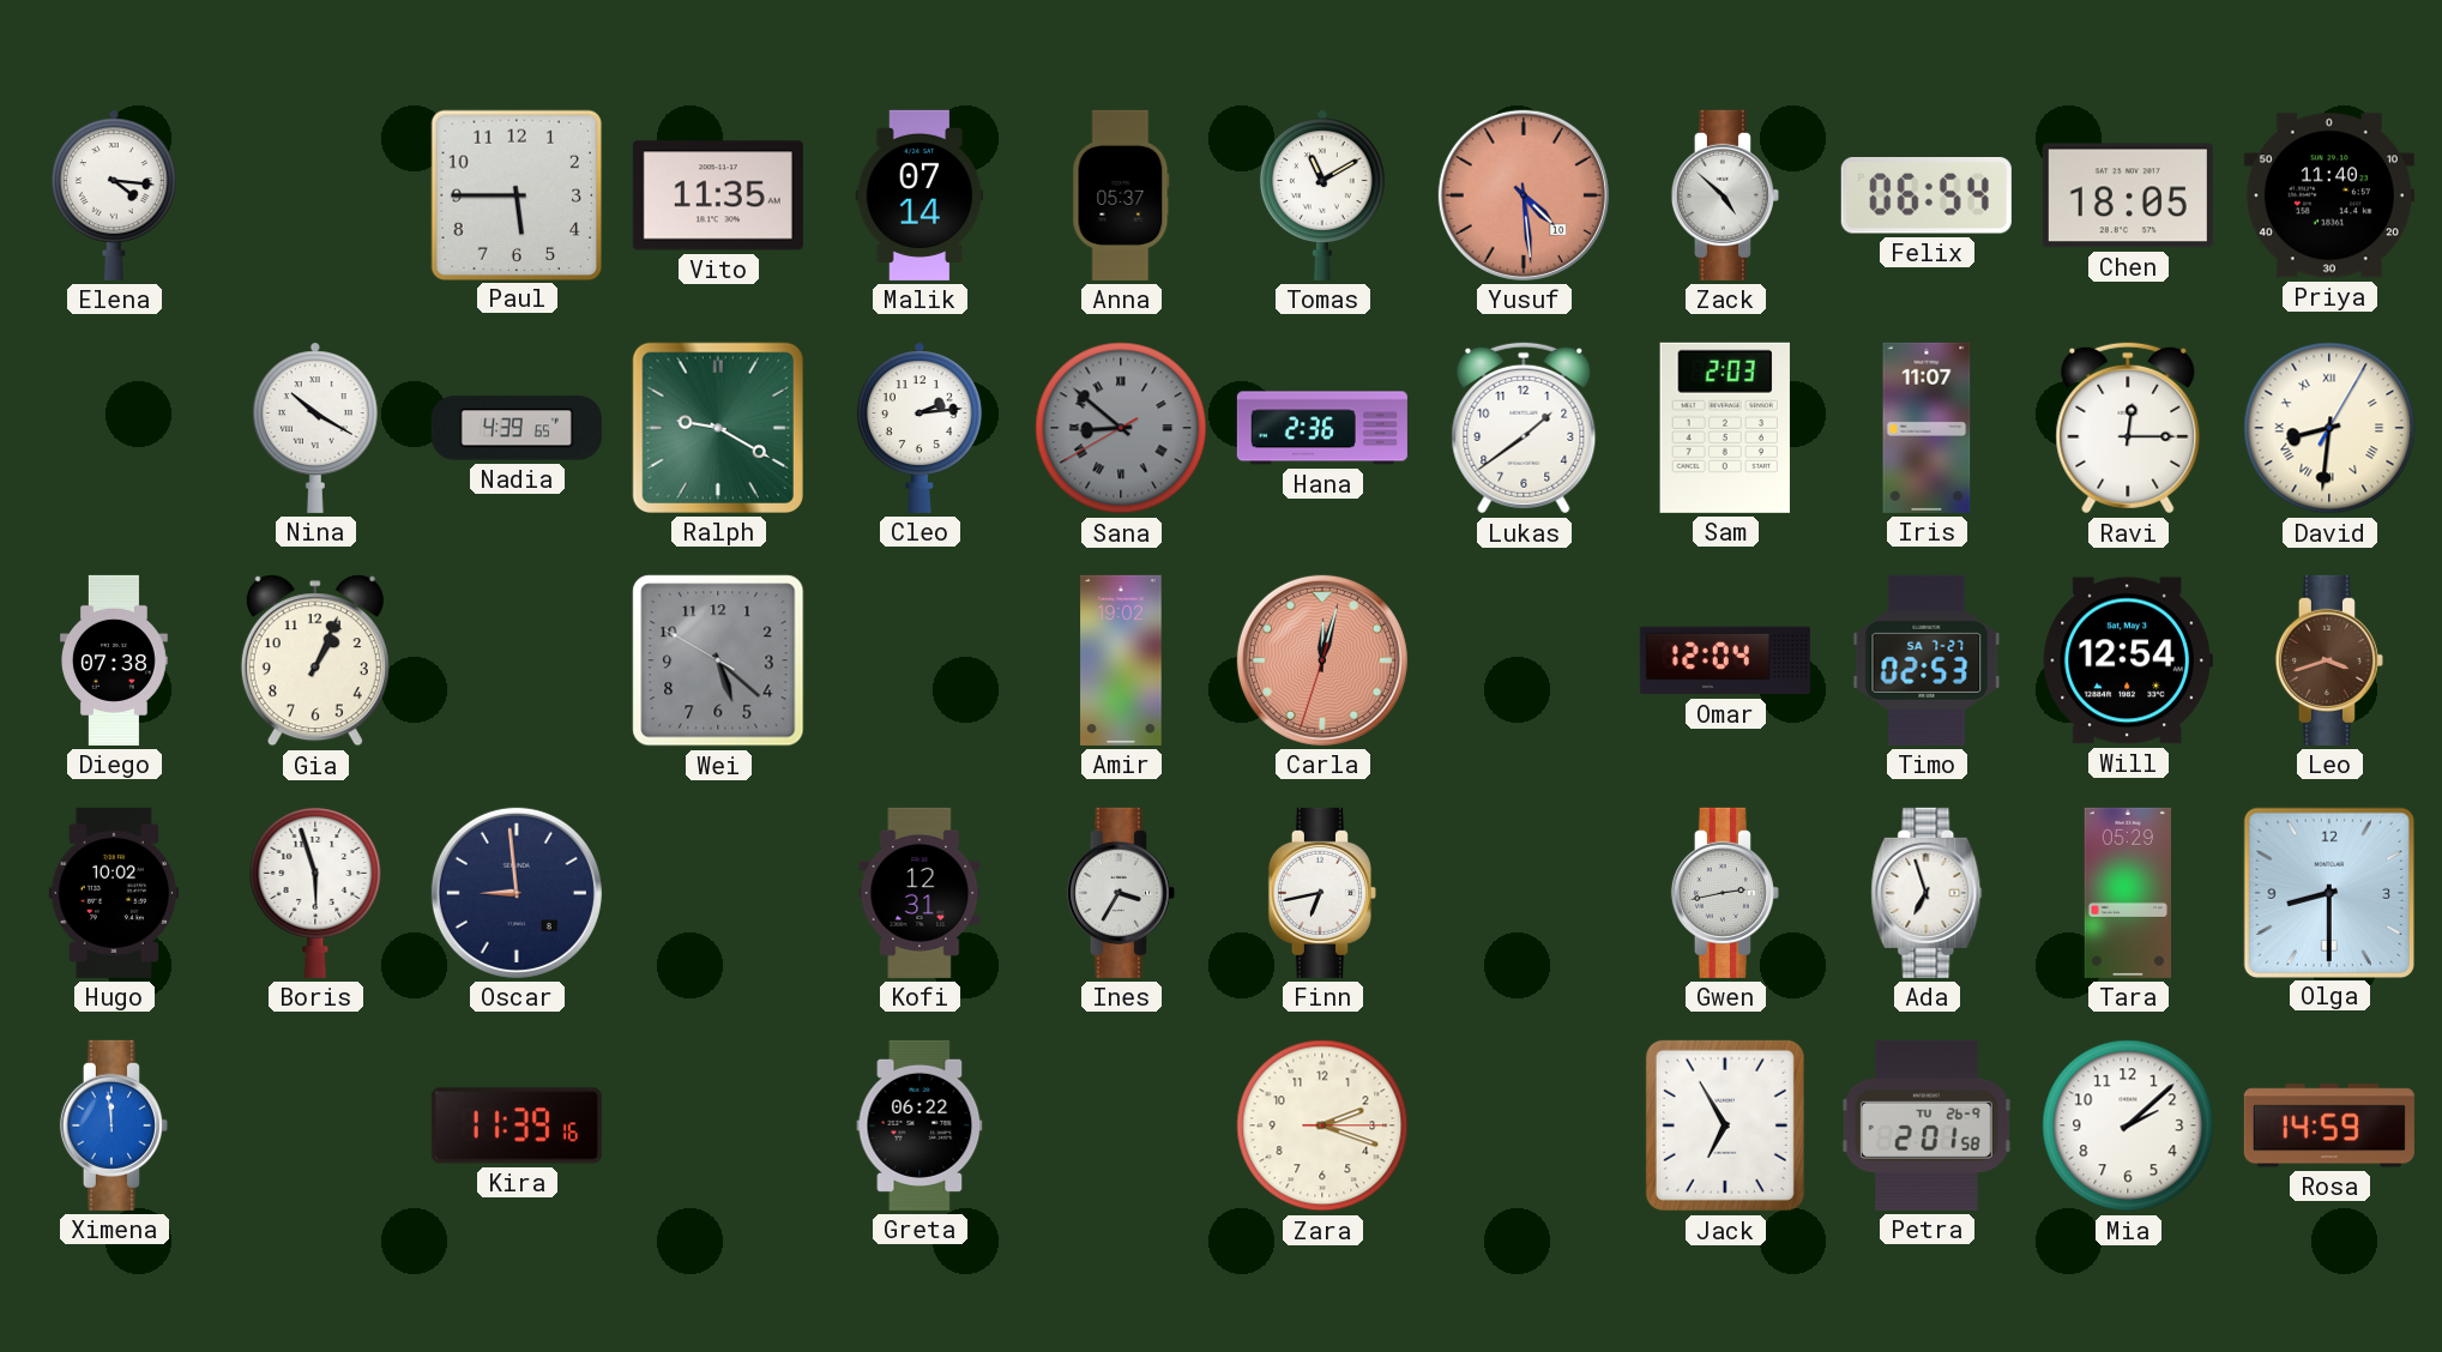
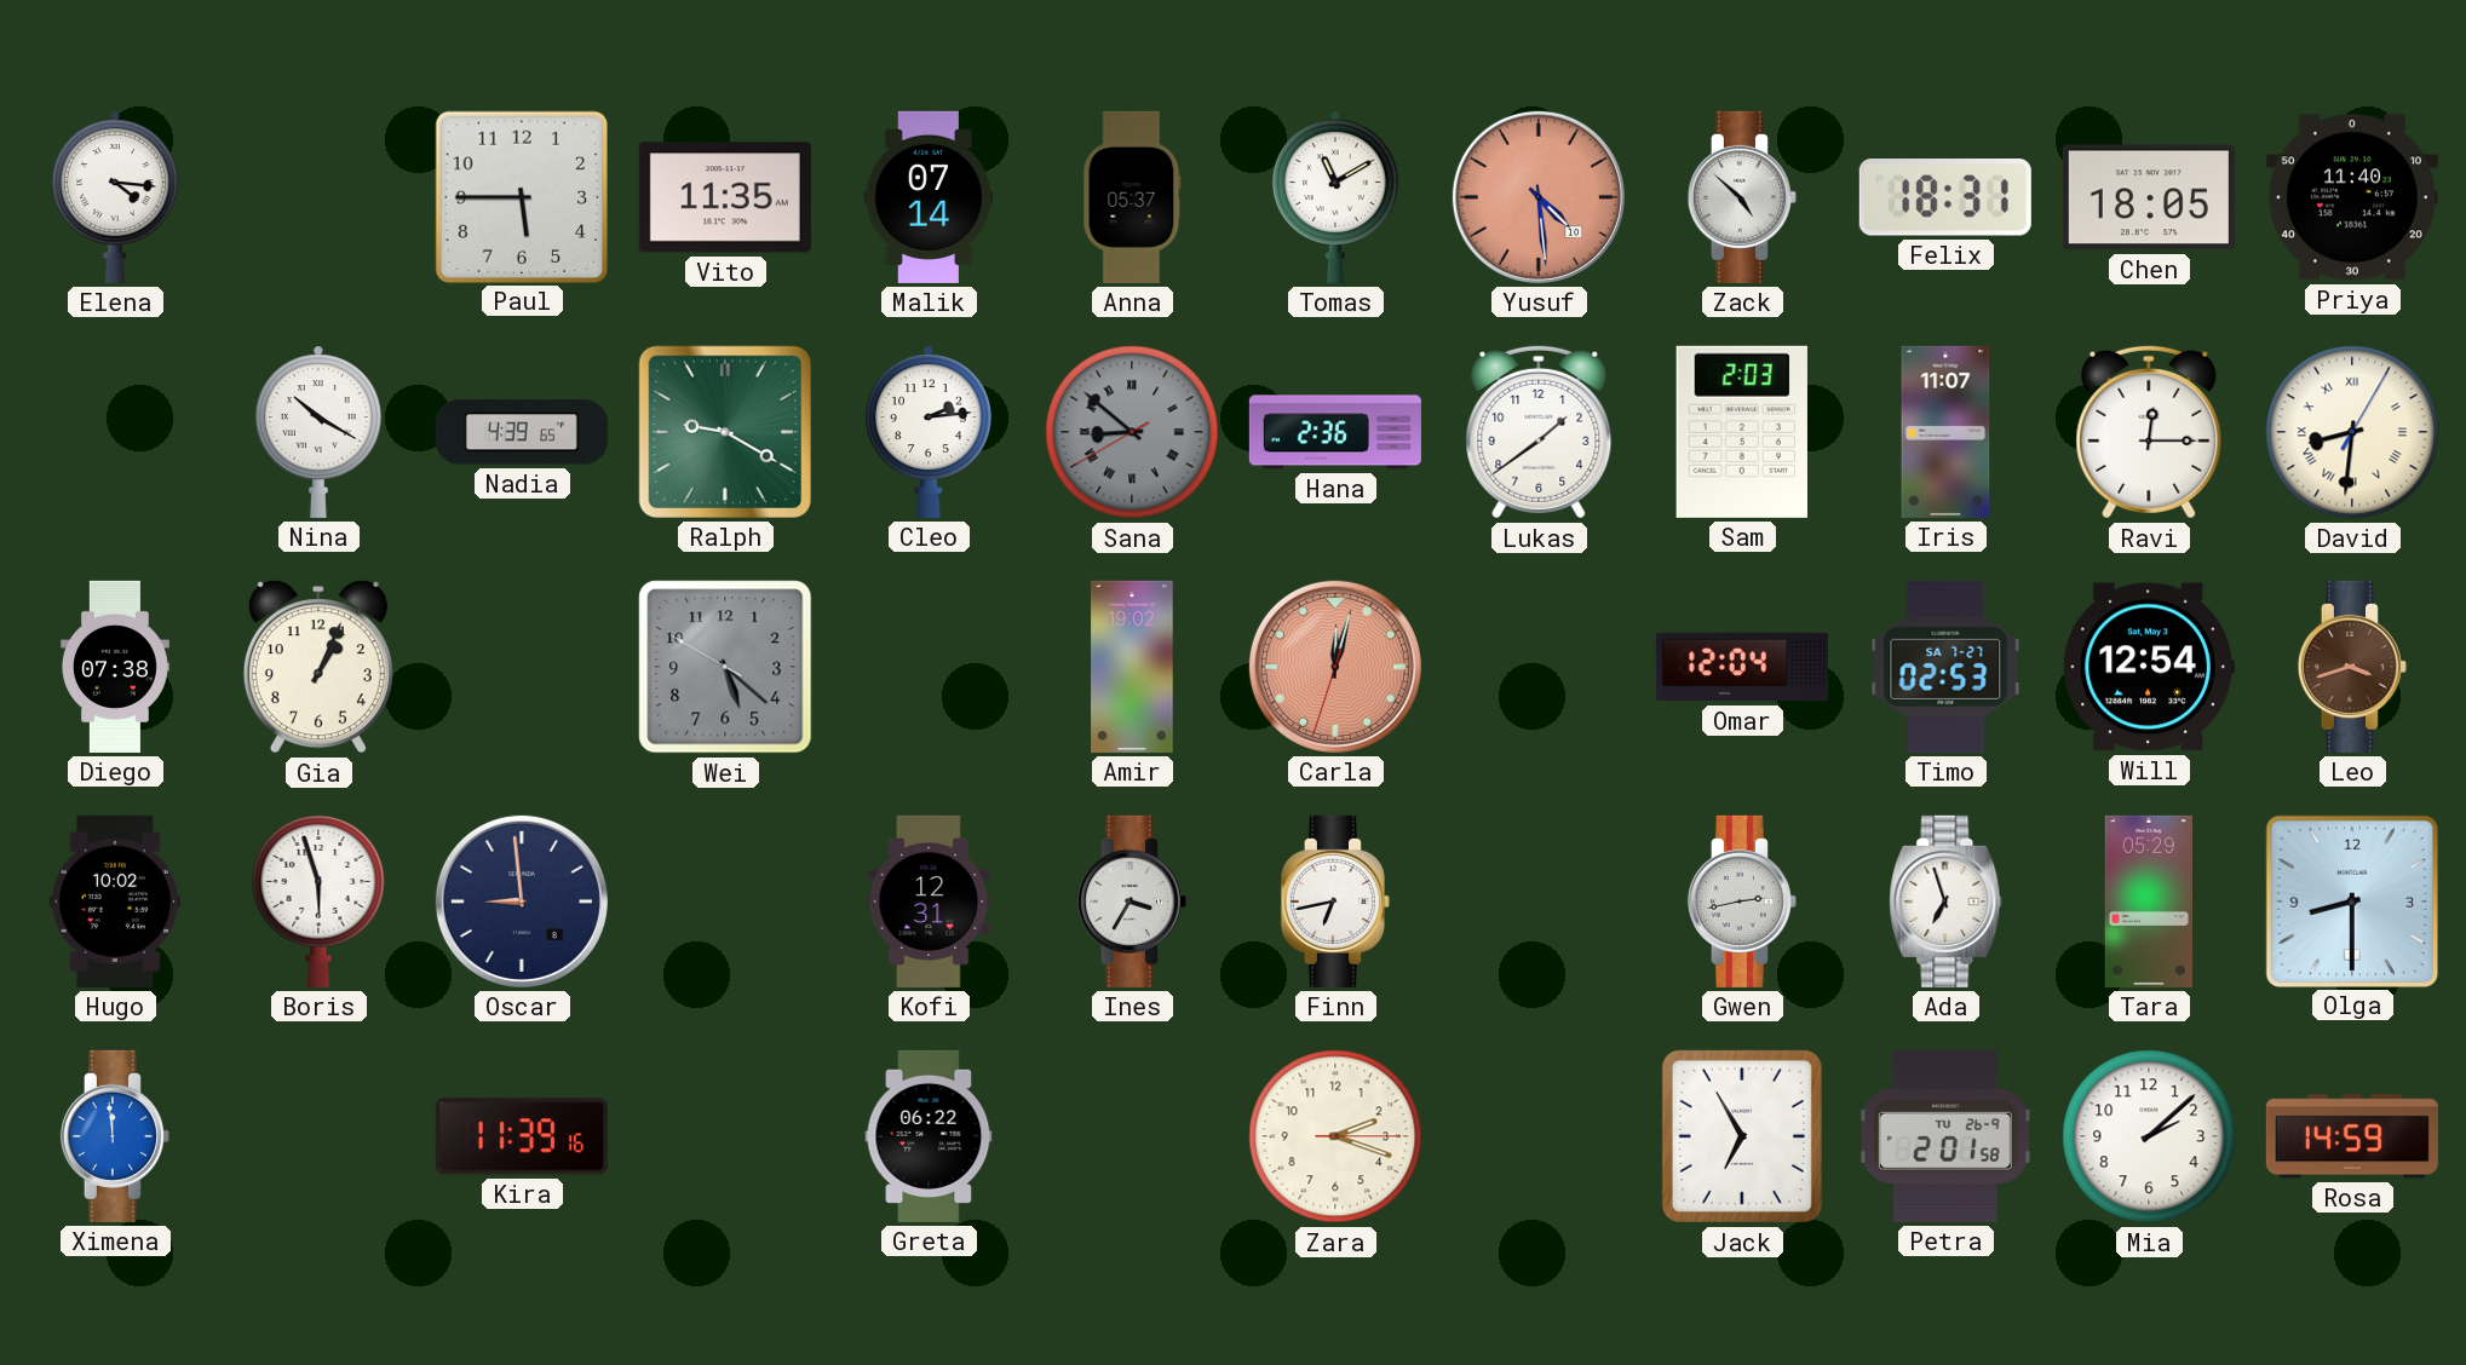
Felix: 06:54 -> 18:31 (1945, 198)
